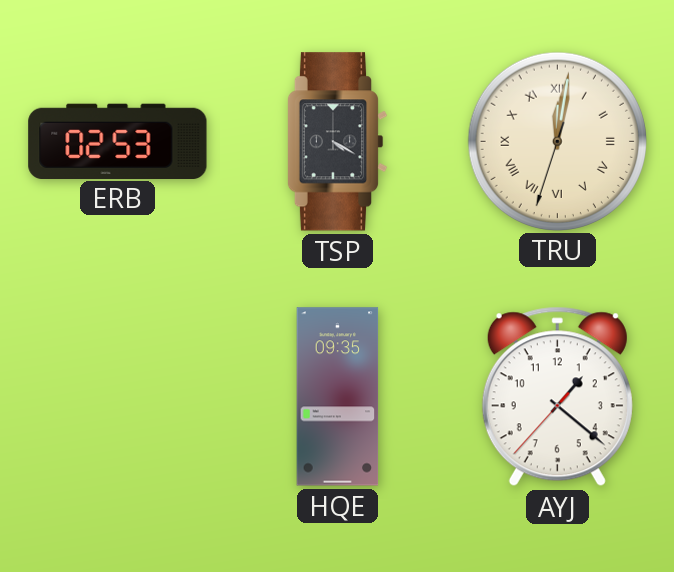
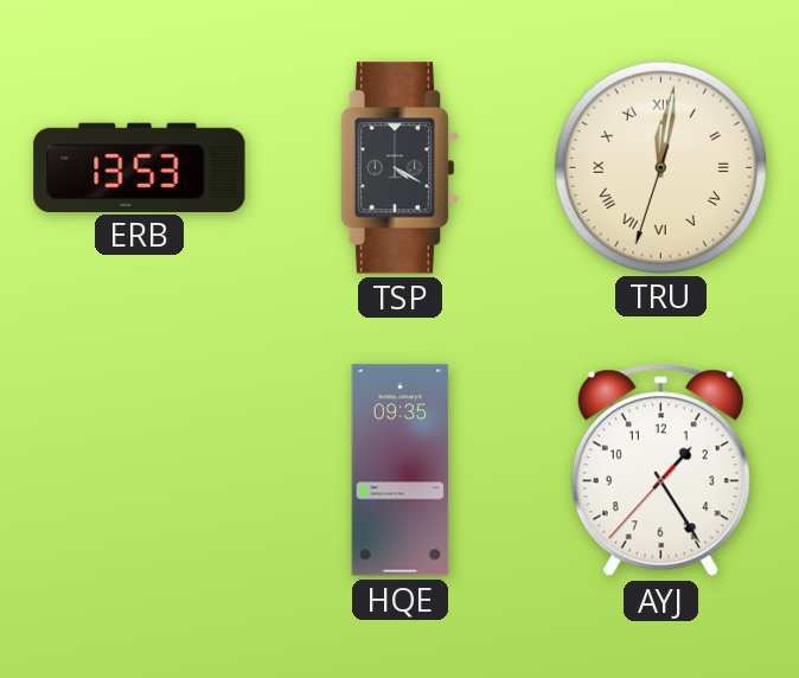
ERB: 02:53 -> 13:53 (140, 167)
AYJ: 1:21 -> 1:24 (660, 471)
